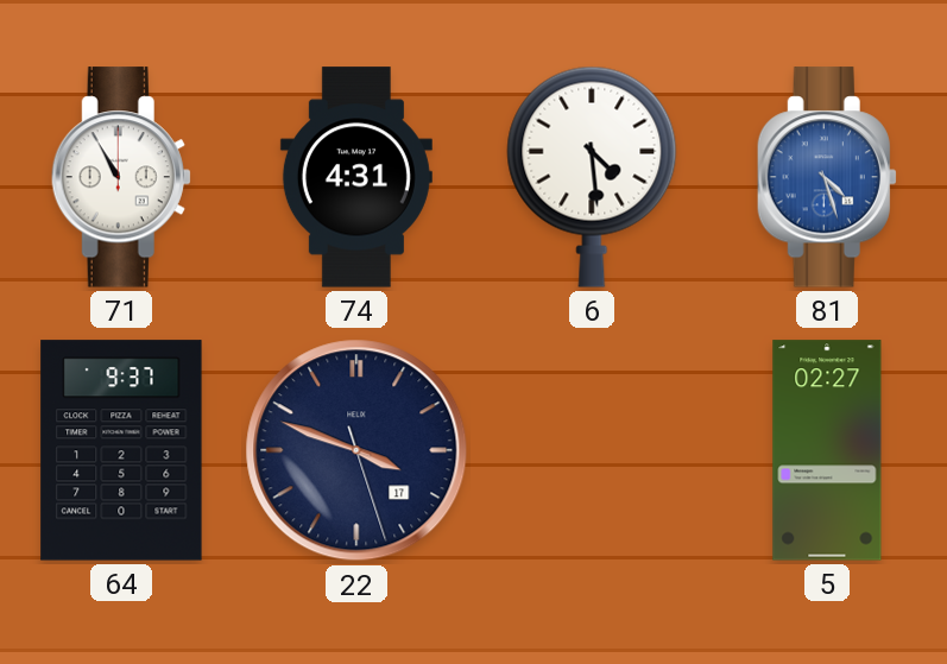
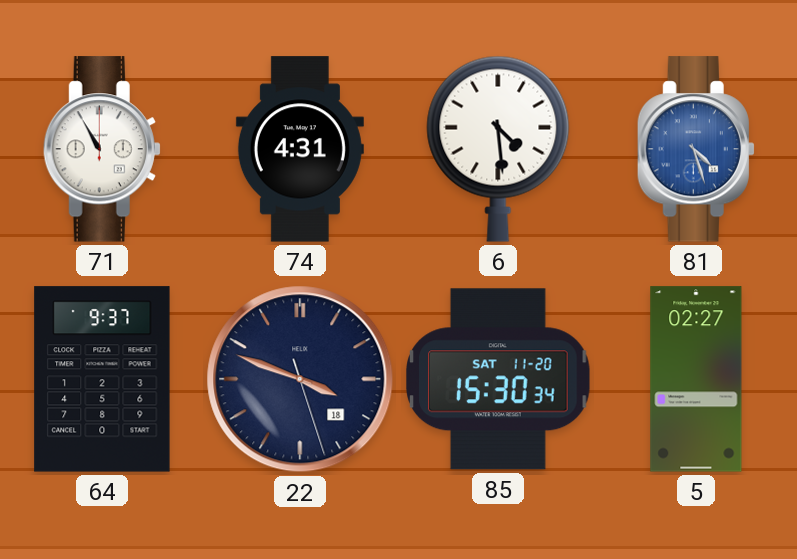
22 date: 17 -> 18 (300, 379)
85: none -> 15:30 (498, 379)
